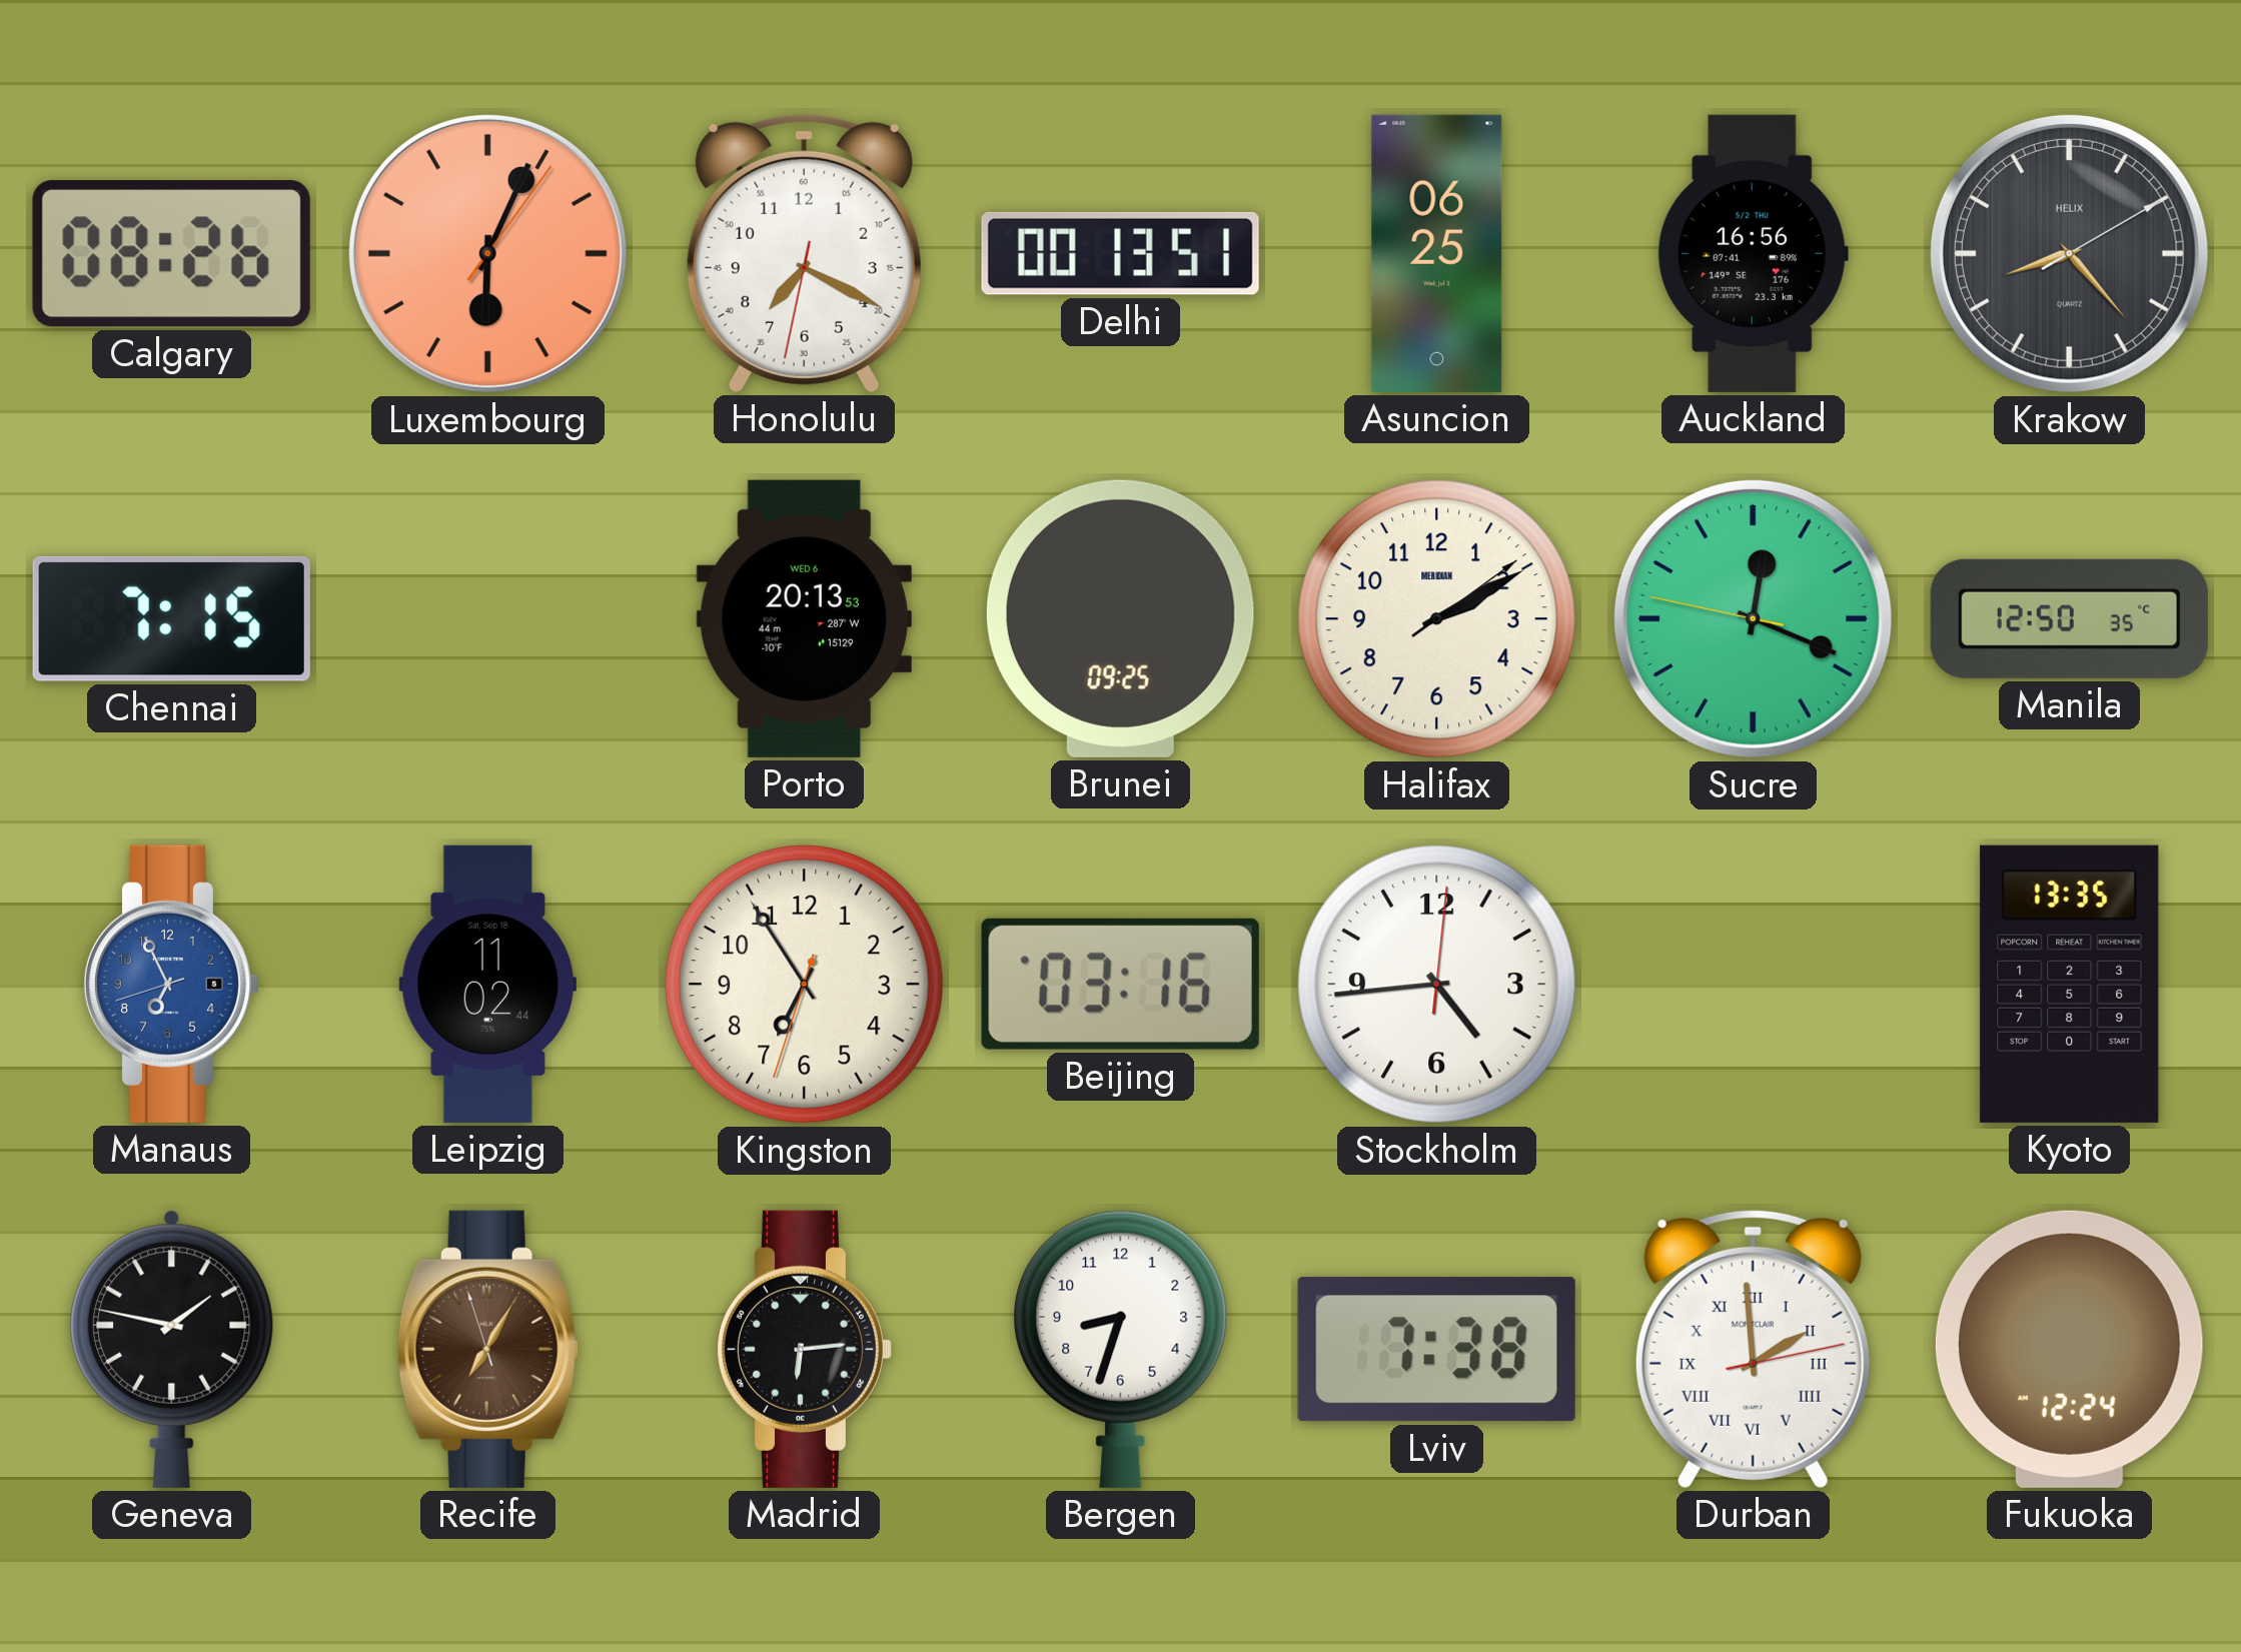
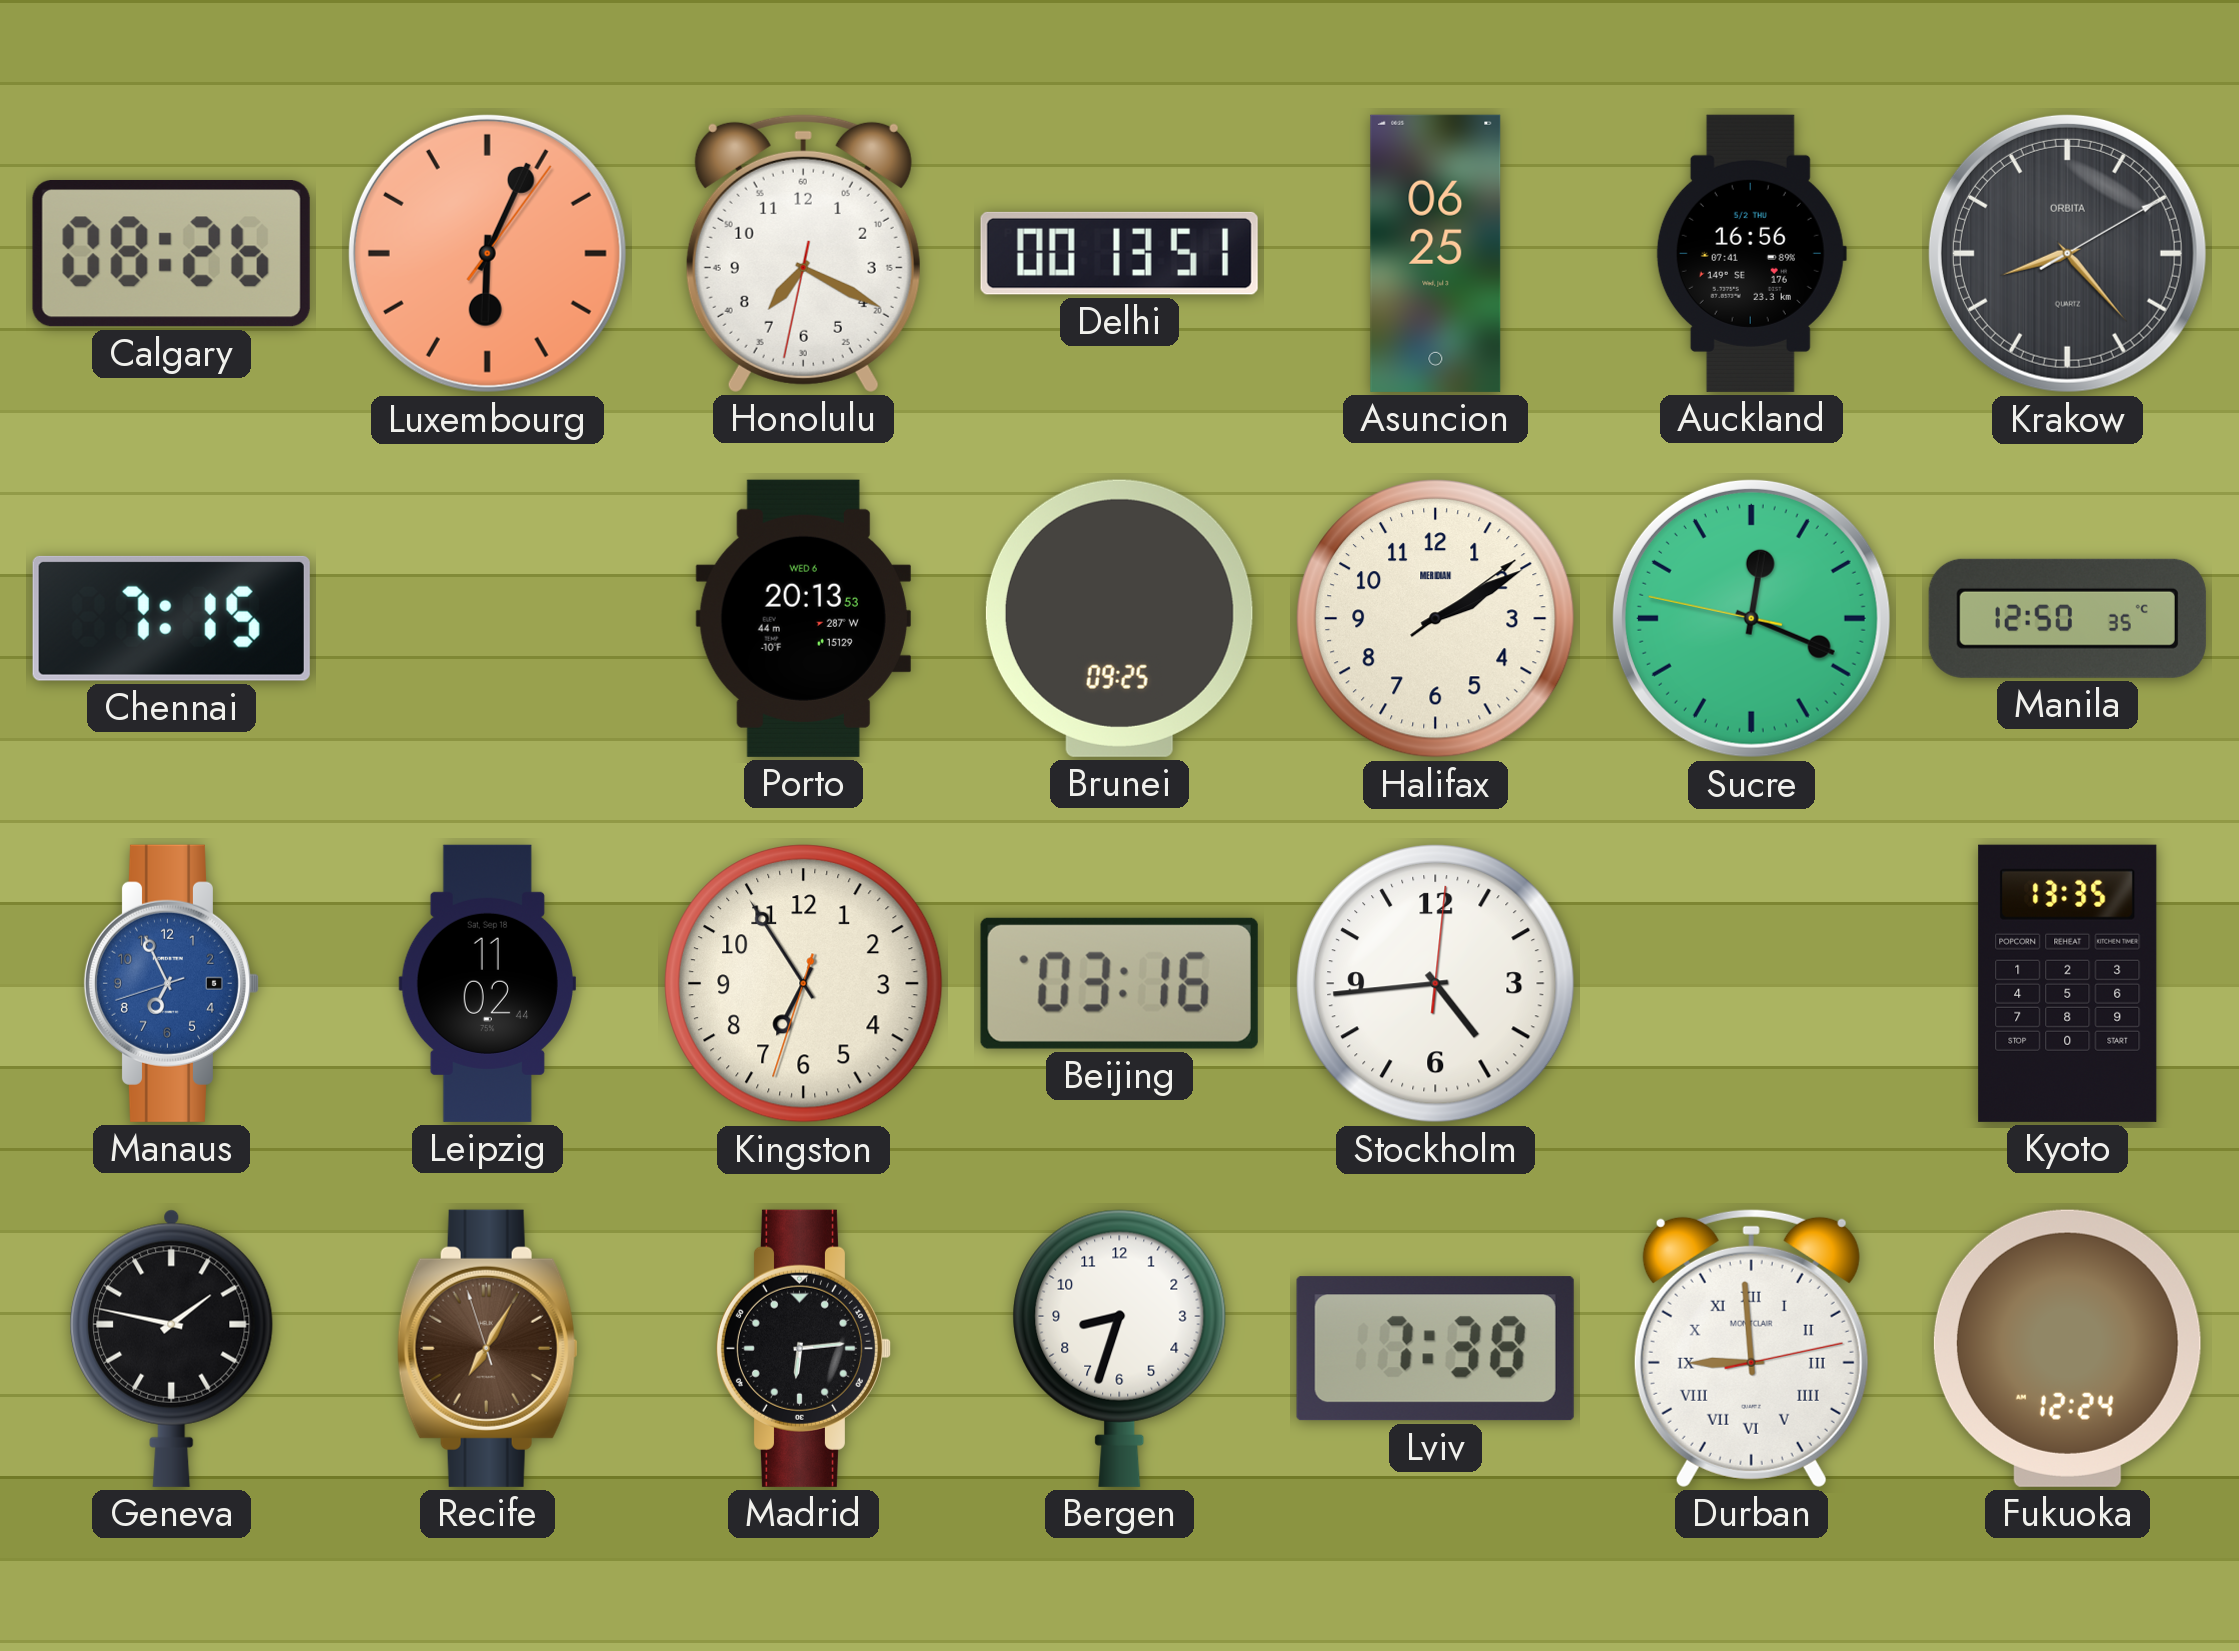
Krakow brand: HELIX -> ORBITA (2067, 253)
Durban: 1:59 -> 8:59 (1751, 1348)
